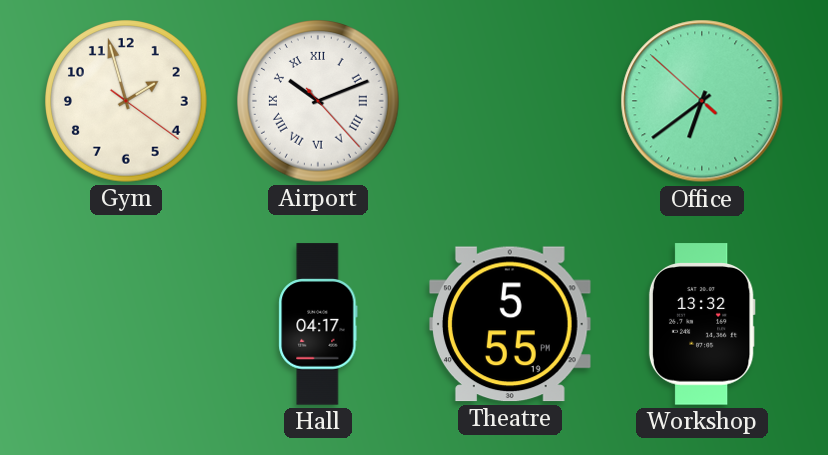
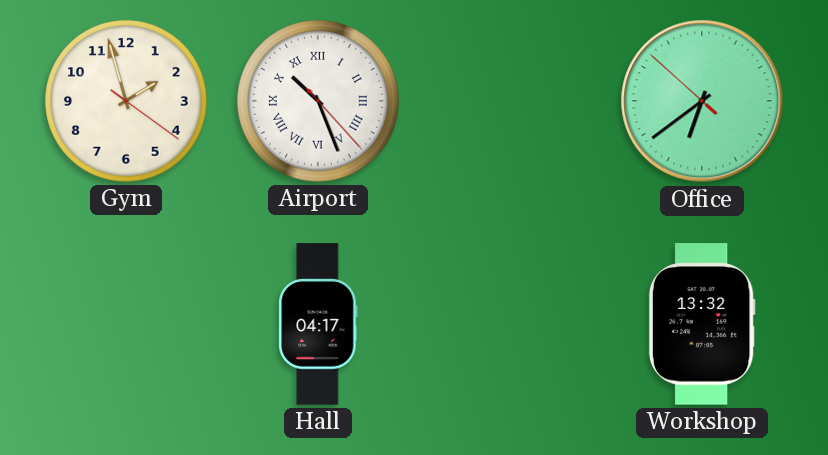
Airport: 10:11 -> 10:26 (318, 101)
Theatre: 5:55 -> none (511, 324)
